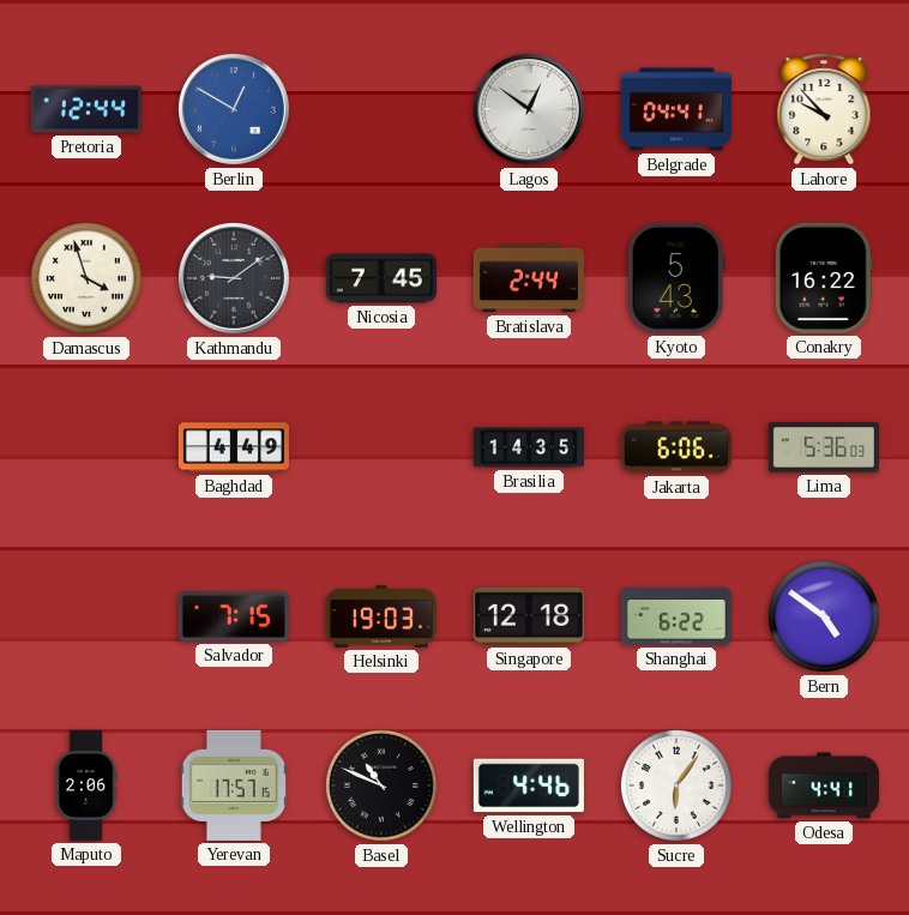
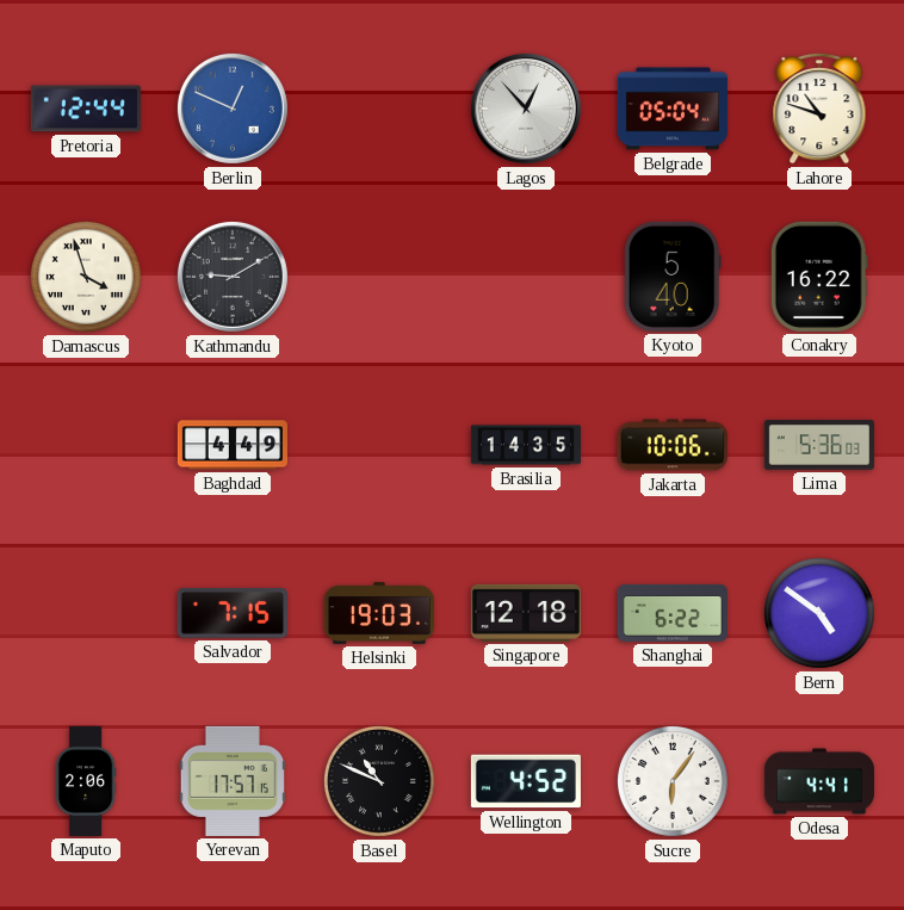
Berlin: 12:50 -> 12:49 (233, 109)
Lagos: 12:51 -> 12:53 (526, 109)
Belgrade: 04:41 -> 05:04 (673, 109)
Lahore: 9:53 -> 10:48 (819, 109)
Kathmandu: 9:09 -> 9:10 (233, 277)
Nicosia: 7:45 -> none (381, 278)
Bratislava: 2:44 -> none (529, 278)
Kyoto: 5:43 -> 5:40 (673, 277)
Jakarta: 6:06 -> 10:06 (673, 445)
Wellington: 4:46 -> 4:52 (526, 781)
